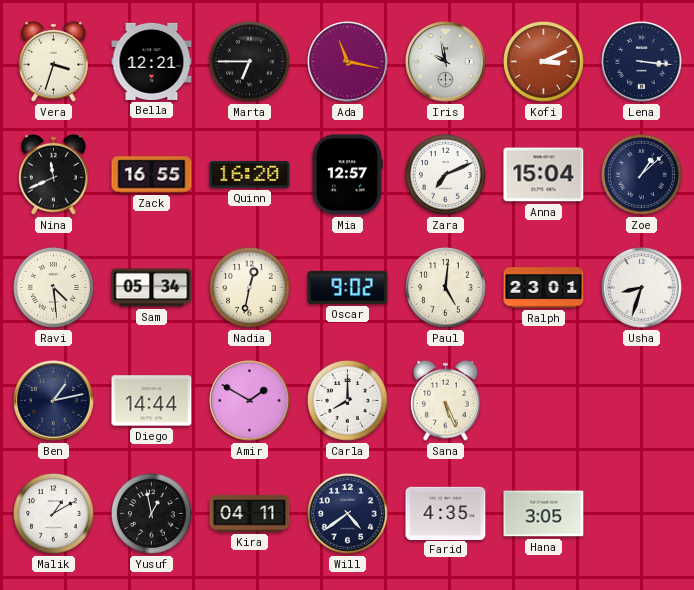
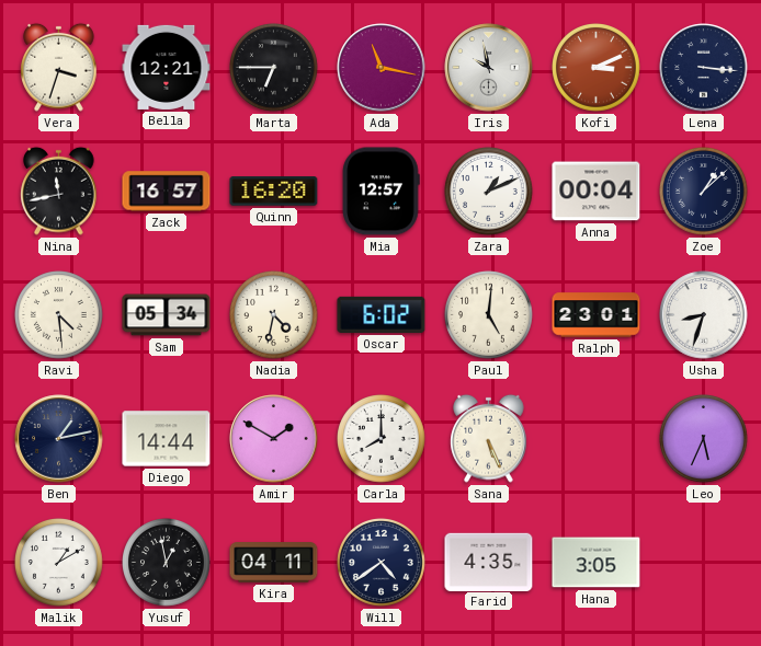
Nina: 11:41 -> 11:43 (59, 191)
Zack: 16:55 -> 16:57 (167, 192)
Zara: 7:11 -> 1:11 (489, 192)
Anna: 15:04 -> 00:04 (597, 192)
Nadia: 12:32 -> 4:32 (274, 315)
Oscar: 9:02 -> 6:02 (382, 314)
Leo: none -> 5:34 (704, 439)
